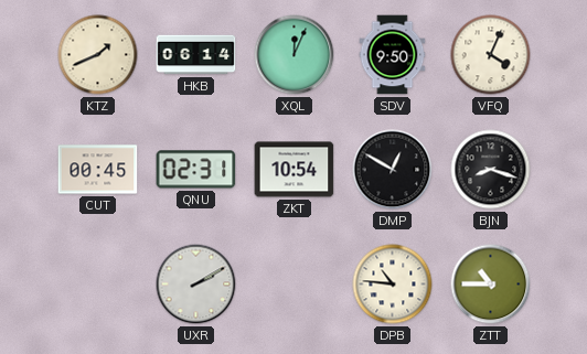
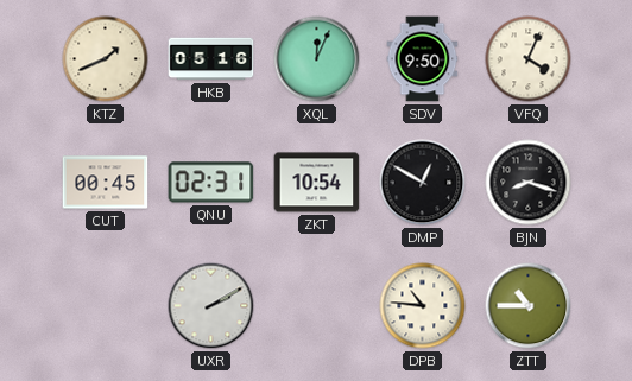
HKB: 06:14 -> 05:16 (211, 59)
